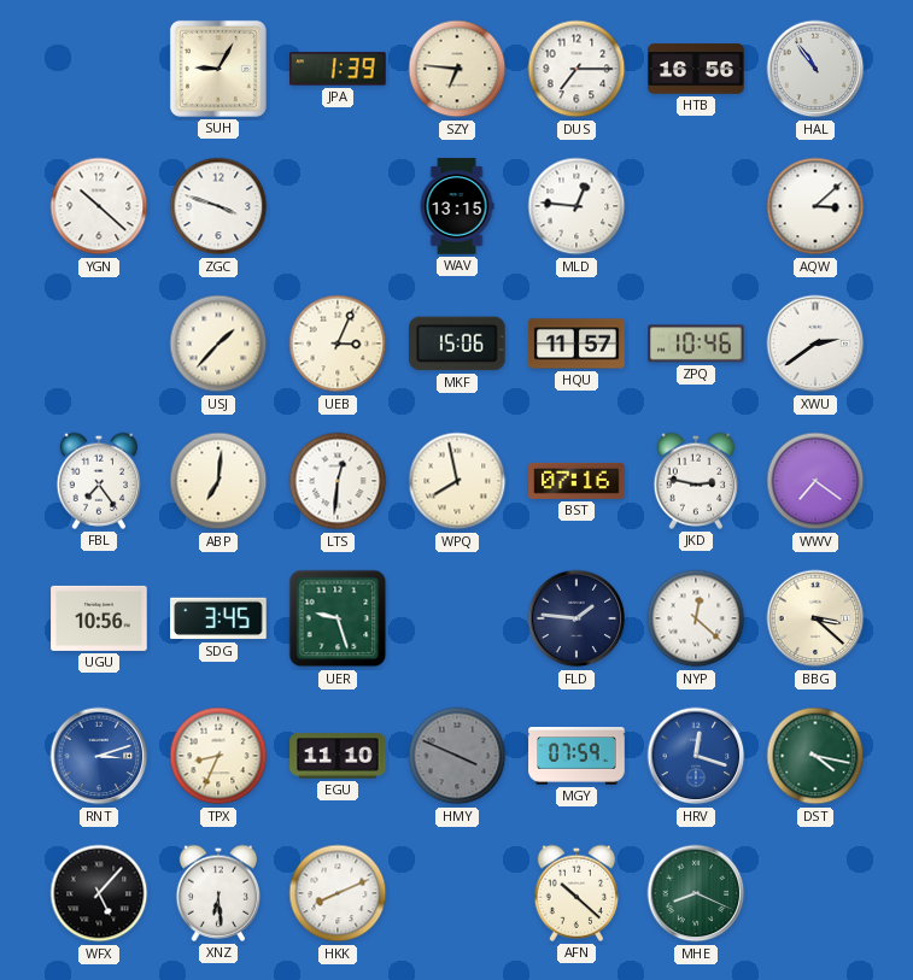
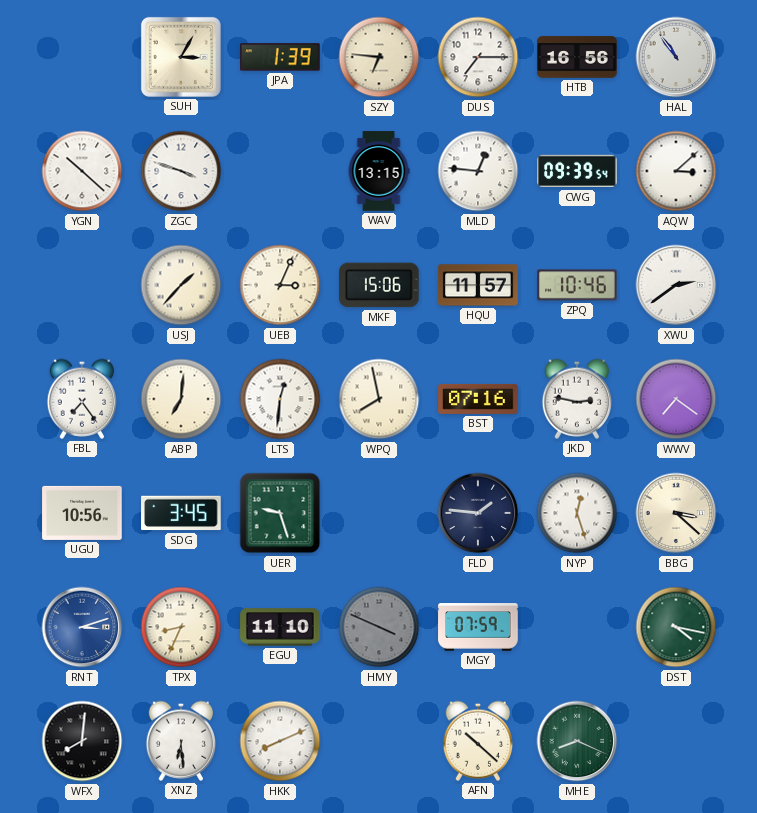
SUH: 9:05 -> 3:05 (181, 57)
CWG: none -> 09:39 (577, 171)
NYP: 12:22 -> 12:27 (577, 513)
HRV: 12:18 -> none (696, 756)
WFX: 5:07 -> 8:01 (82, 741)
